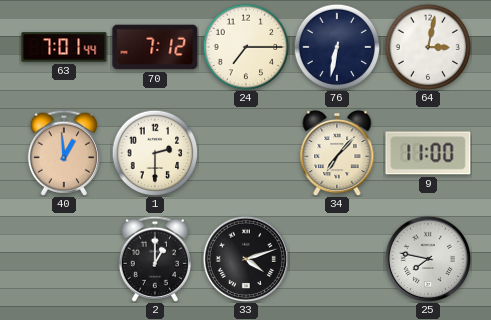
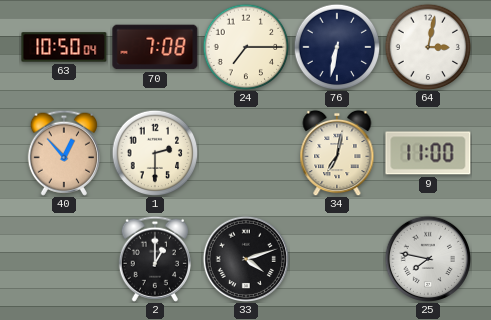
63: 7:01 -> 10:50 (64, 47)
70: 7:12 -> 7:08 (155, 47)
40: 12:59 -> 12:53 (64, 153)
34: 7:07 -> 7:02 (337, 153)
